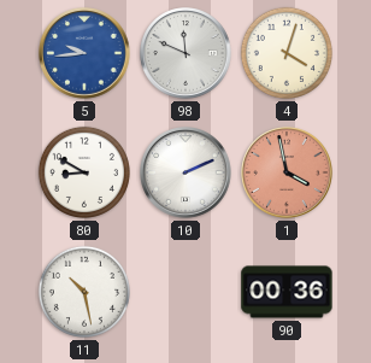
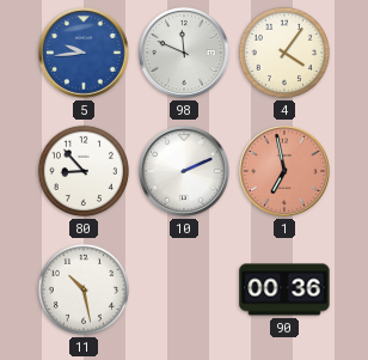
4: 4:03 -> 4:06 (284, 53)
80: 8:50 -> 8:53 (84, 171)
1: 3:58 -> 6:58 (284, 171)
